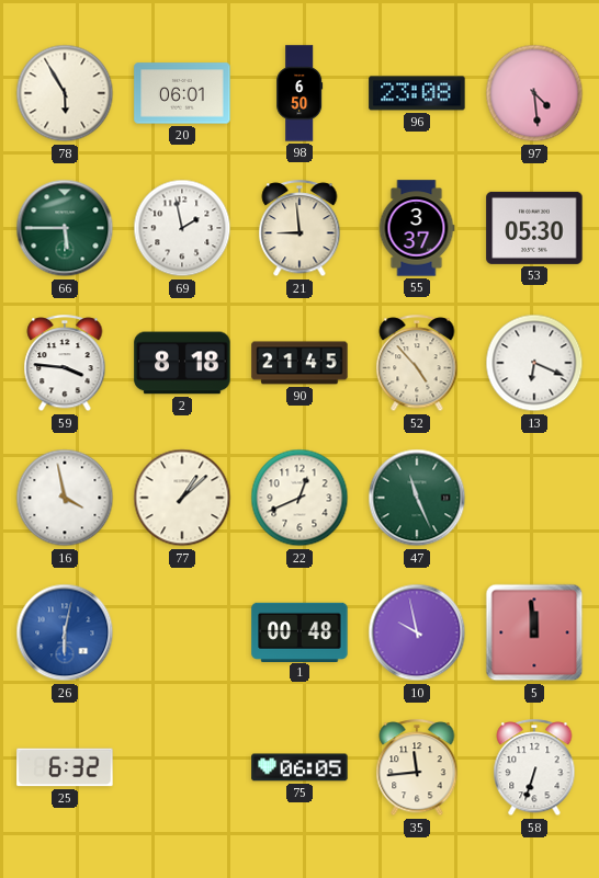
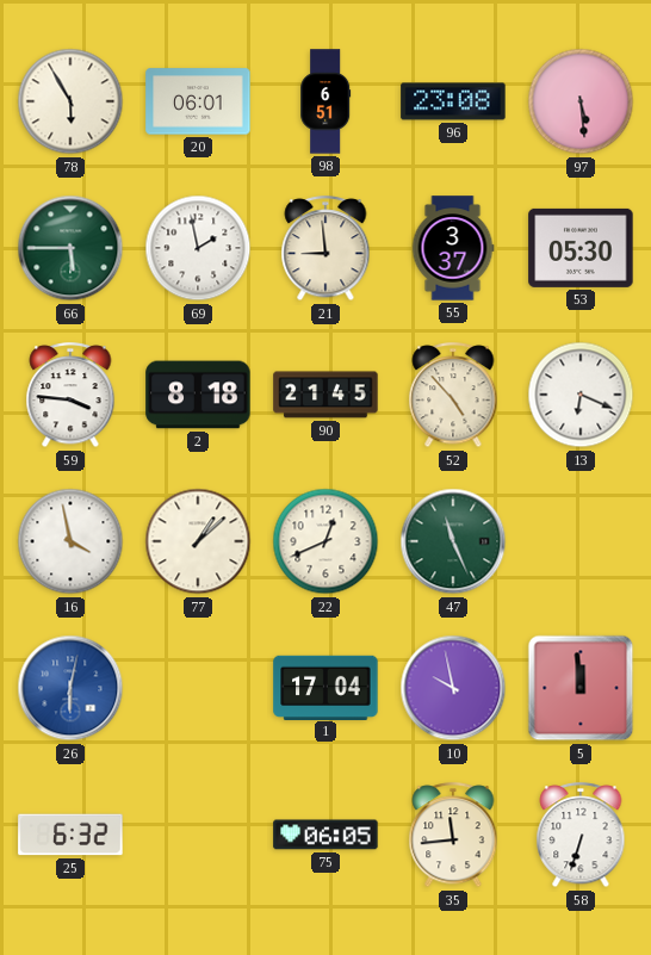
98: 6:50 -> 6:51 (325, 101)
97: 4:29 -> 5:29 (581, 101)
1: 00:48 -> 17:04 (325, 687)
